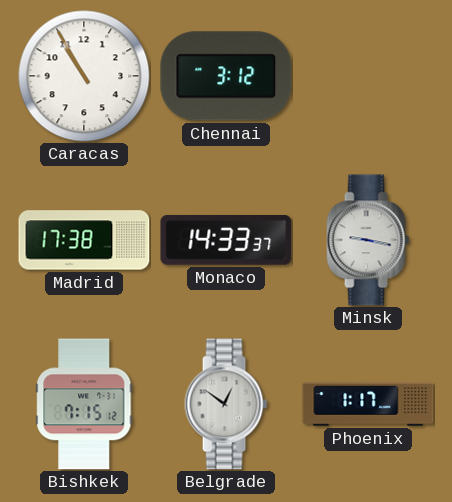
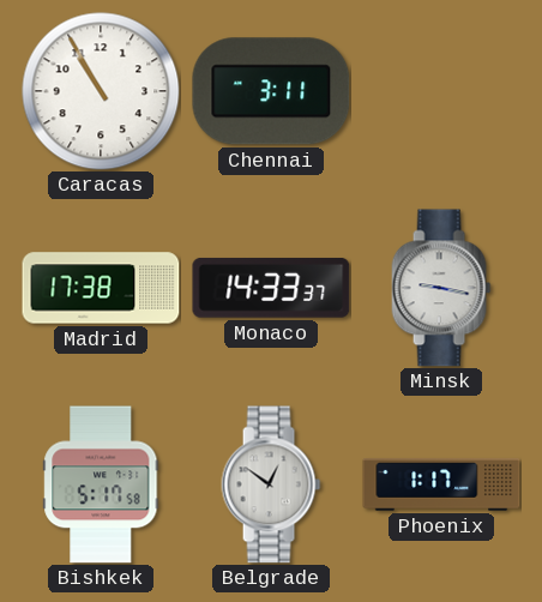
Chennai: 3:12 -> 3:11 (271, 91)
Bishkek: 7:15 -> 5:17 (101, 484)
